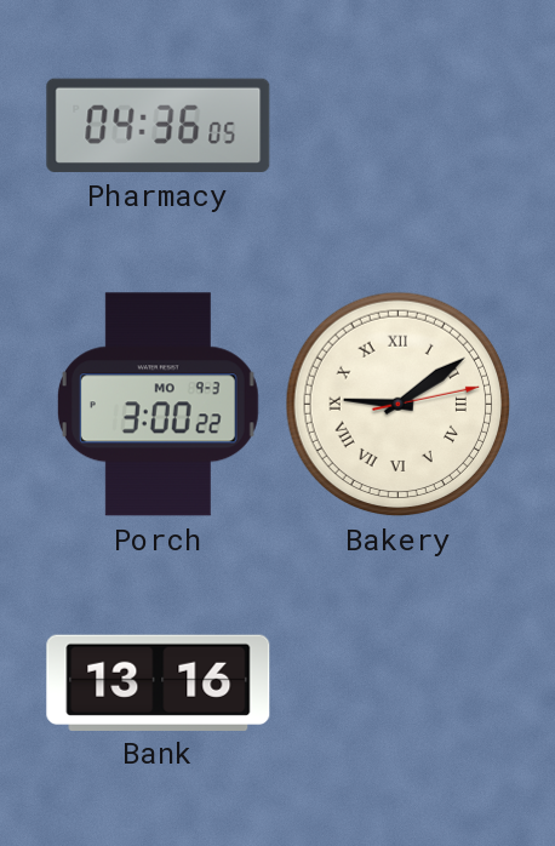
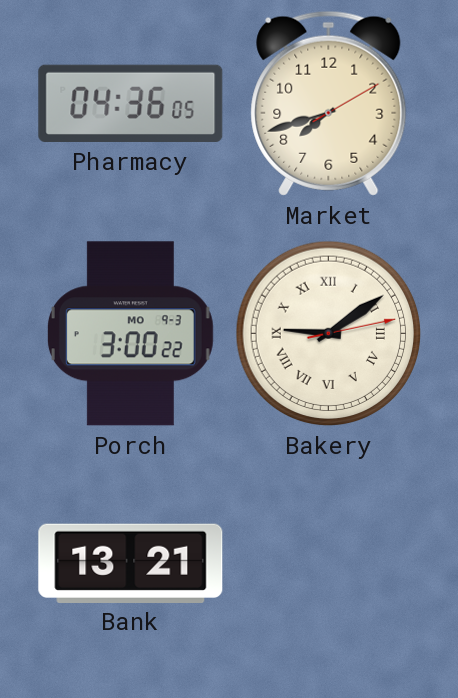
Market: none -> 7:42 (329, 103)
Bank: 13:16 -> 13:21 (131, 563)
